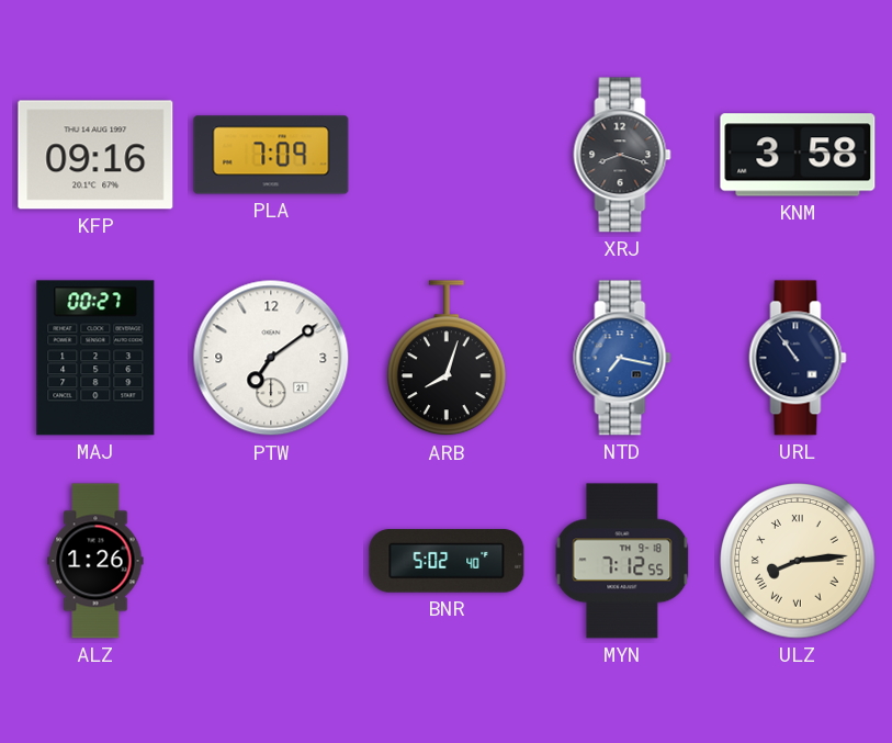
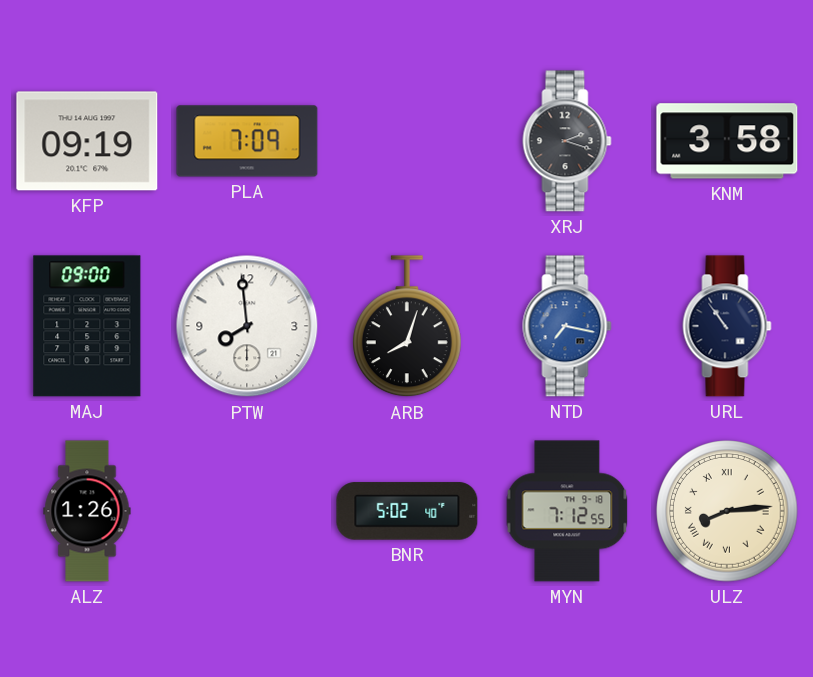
KFP: 09:16 -> 09:19 (87, 141)
XRJ: 8:18 -> 2:18 (567, 141)
MAJ: 00:27 -> 09:00 (87, 326)
PTW: 7:09 -> 7:59 (247, 326)
